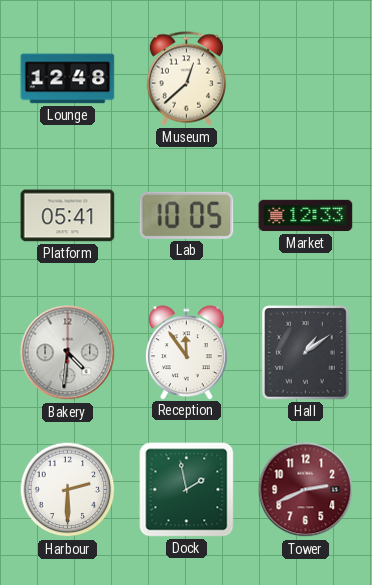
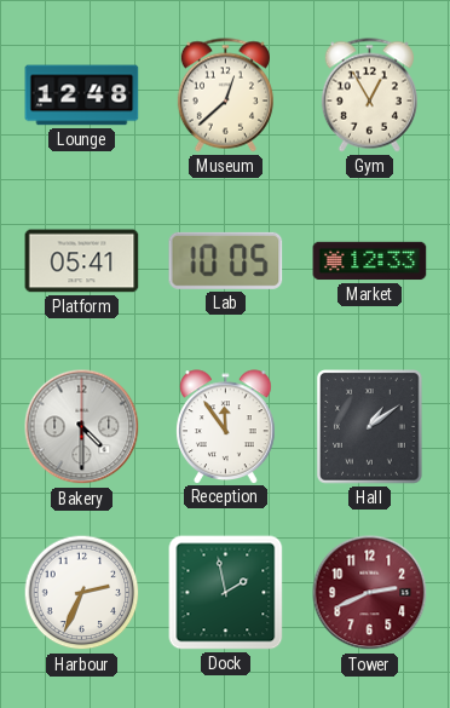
Gym: none -> 12:55 (369, 96)
Bakery: 4:31 -> 4:30 (82, 427)
Harbour: 2:30 -> 2:34 (82, 593)
